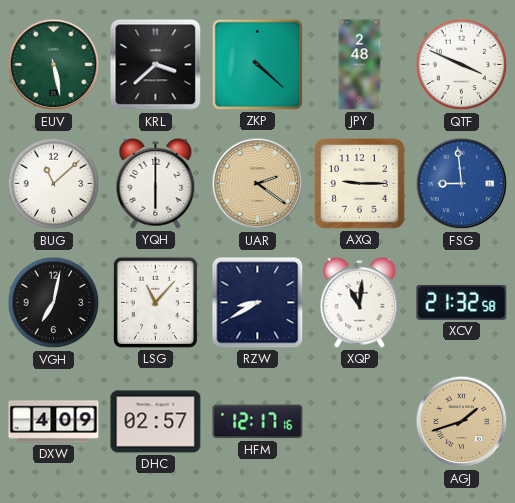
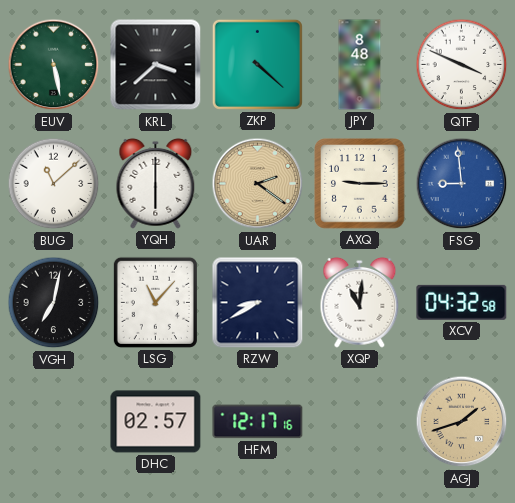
JPY: 2:48 -> 8:48 (360, 65)
XCV: 21:32 -> 04:32 (462, 302)
DXW: 4:09 -> none (54, 422)
